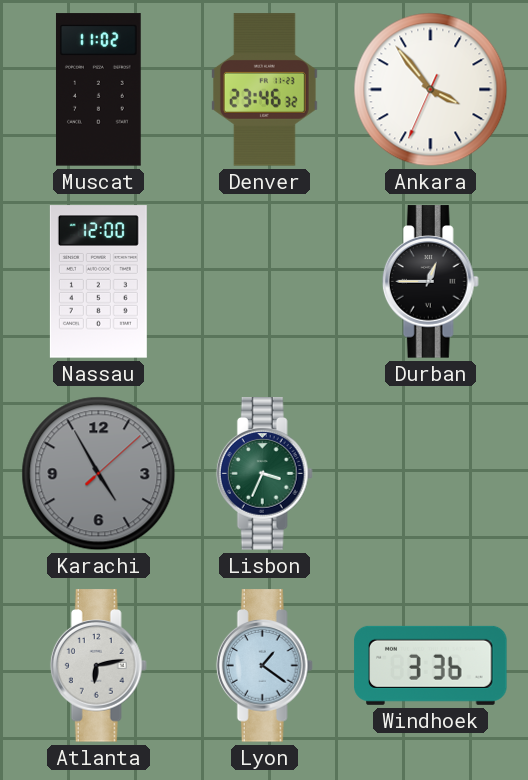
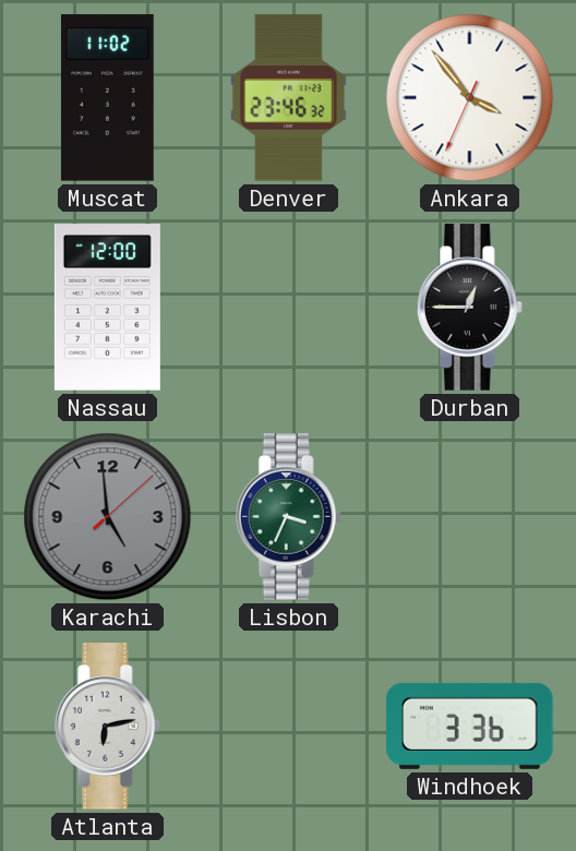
Karachi: 4:55 -> 4:59 (108, 517)
Lyon: 1:21 -> none (264, 666)
